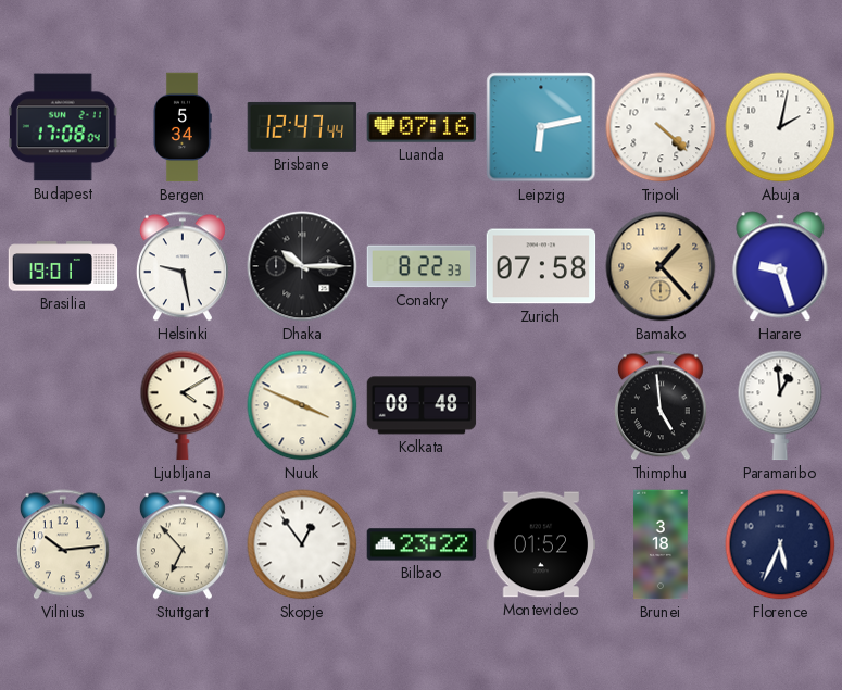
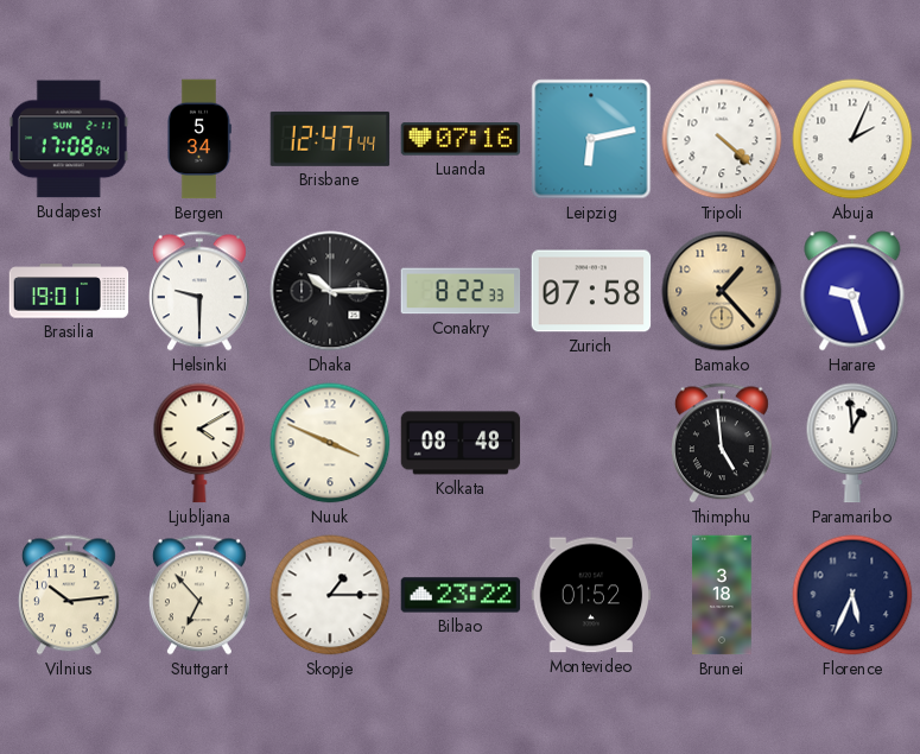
Abuja: 2:02 -> 2:04 (852, 139)
Helsinki: 9:28 -> 9:30 (199, 291)
Skopje: 12:54 -> 1:15 (330, 595)
